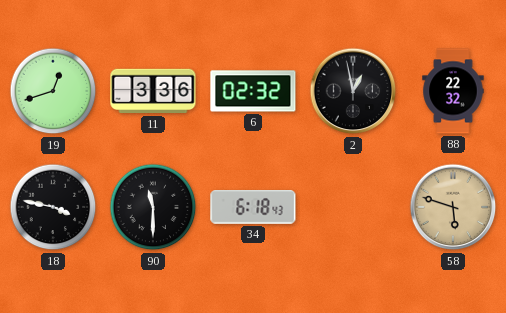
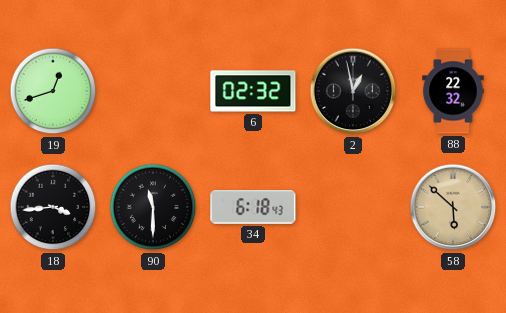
11: 3:36 -> none (153, 91)
18: 3:47 -> 3:44 (53, 207)
58: 5:48 -> 5:52 (453, 207)
